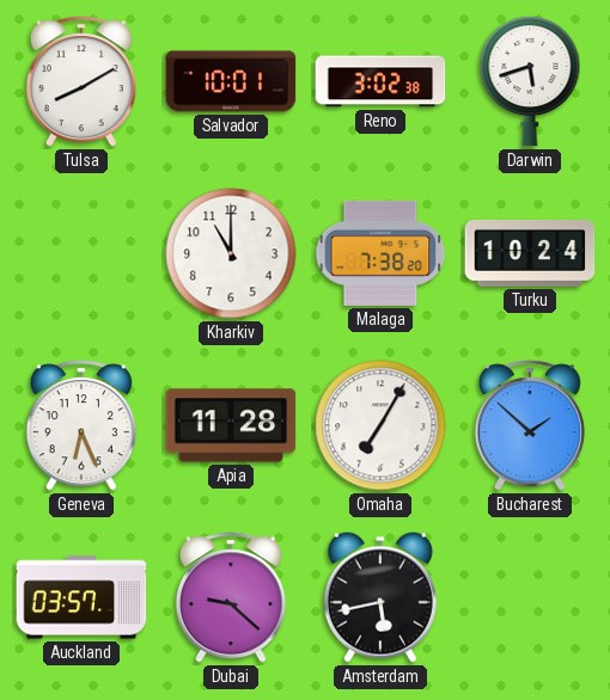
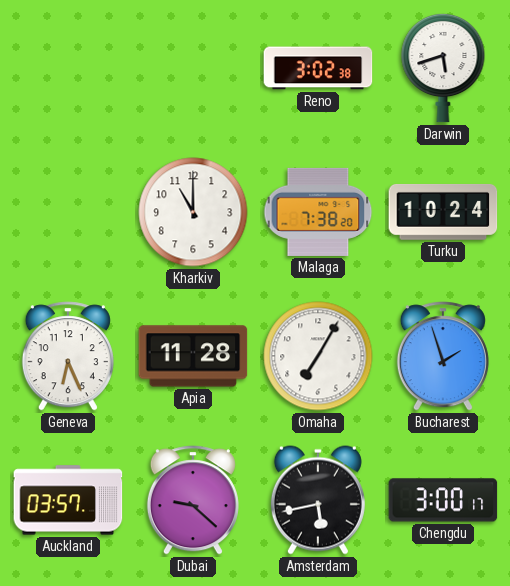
Tulsa: 8:10 -> none (81, 81)
Salvador: 10:01 -> none (231, 81)
Bucharest: 1:52 -> 1:57 (443, 356)
Chengdu: none -> 3:00 (443, 500)
